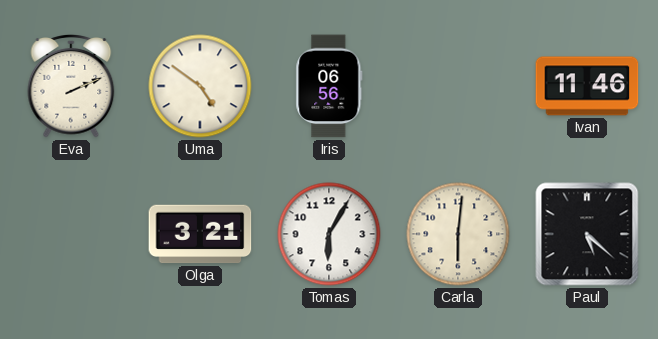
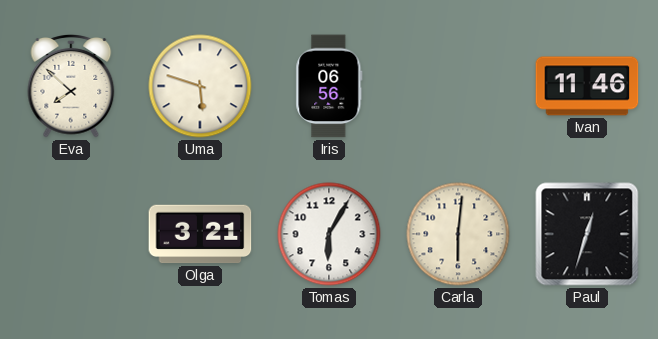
Eva: 2:11 -> 7:52 (71, 87)
Uma: 4:51 -> 5:48 (200, 86)
Paul: 5:22 -> 12:33 (587, 234)
